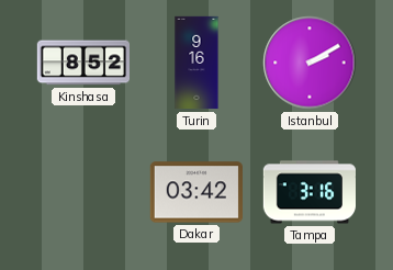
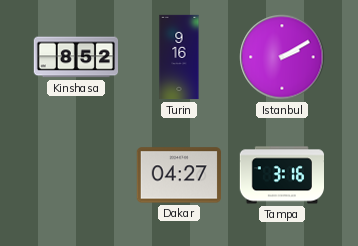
Dakar: 03:42 -> 04:27 (178, 175)
